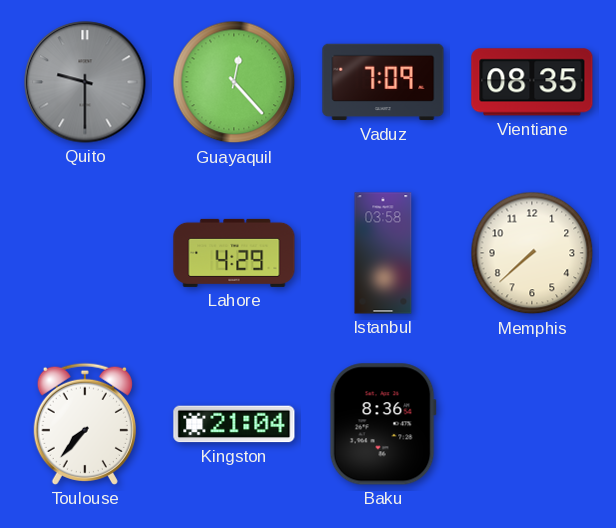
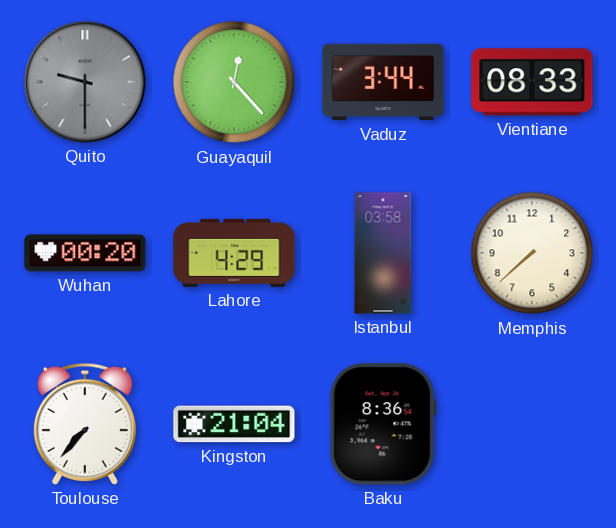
Vaduz: 7:09 -> 3:44 (383, 82)
Vientiane: 08:35 -> 08:33 (532, 82)
Wuhan: none -> 00:20 (85, 253)
